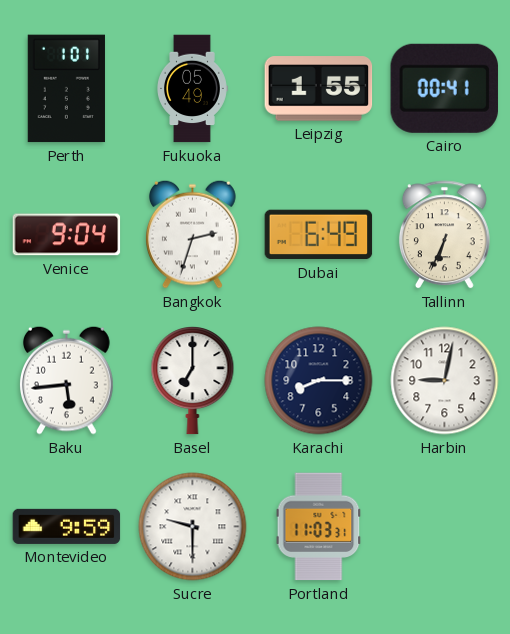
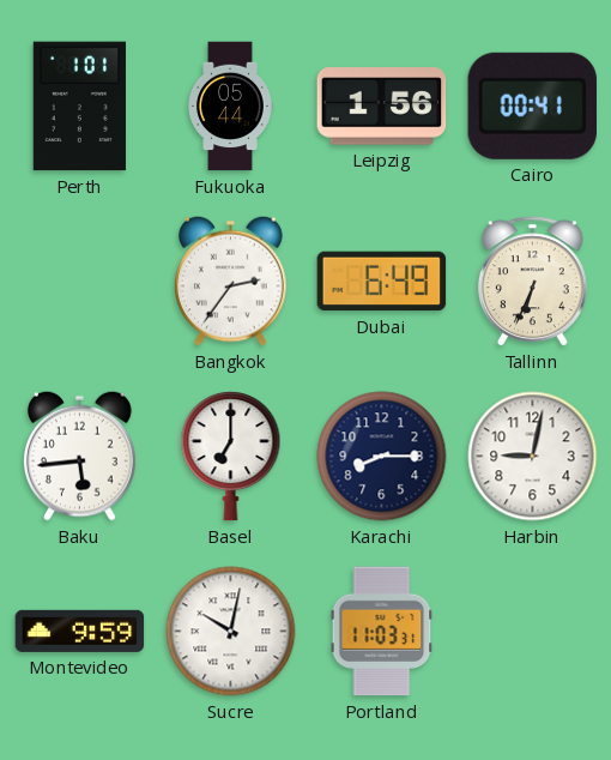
Fukuoka: 05:49 -> 05:44 (230, 107)
Leipzig: 1:55 -> 1:56 (382, 107)
Venice: 9:04 -> none (67, 235)
Bangkok: 2:33 -> 2:36 (231, 281)
Sucre: 9:30 -> 10:02 (231, 632)
